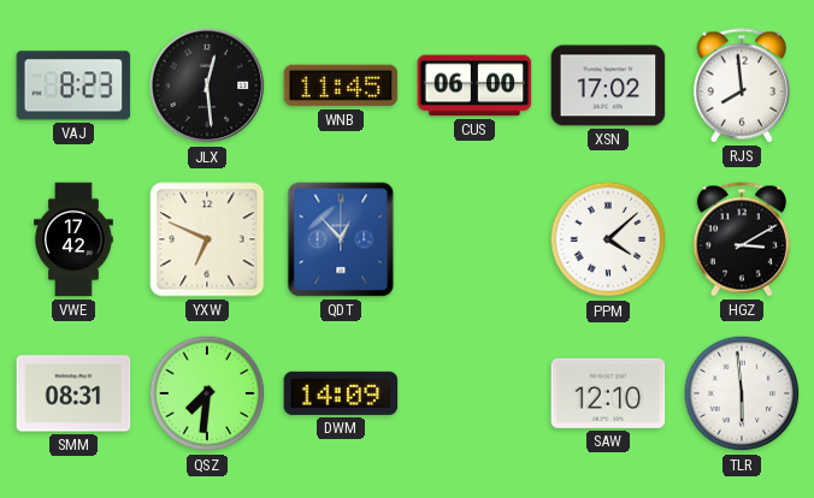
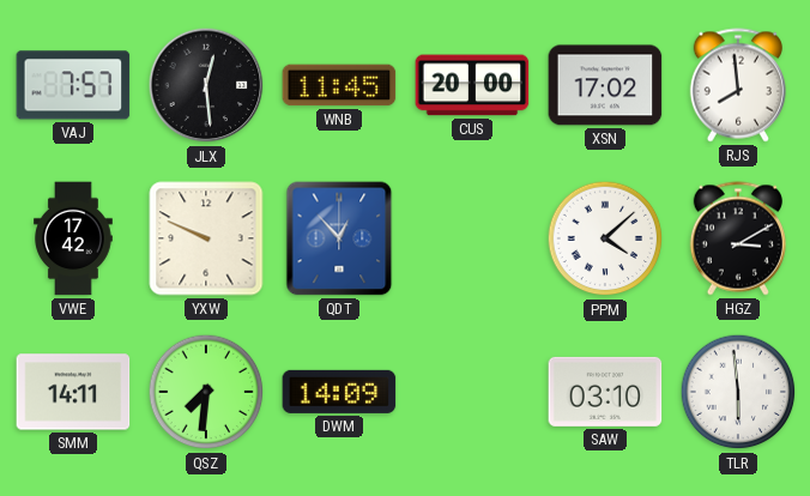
VAJ: 8:23 -> 7:57 (73, 85)
CUS: 06:00 -> 20:00 (472, 85)
YXW: 6:49 -> 9:49 (206, 238)
SMM: 08:31 -> 14:11 (73, 392)
SAW: 12:10 -> 03:10 (605, 392)
